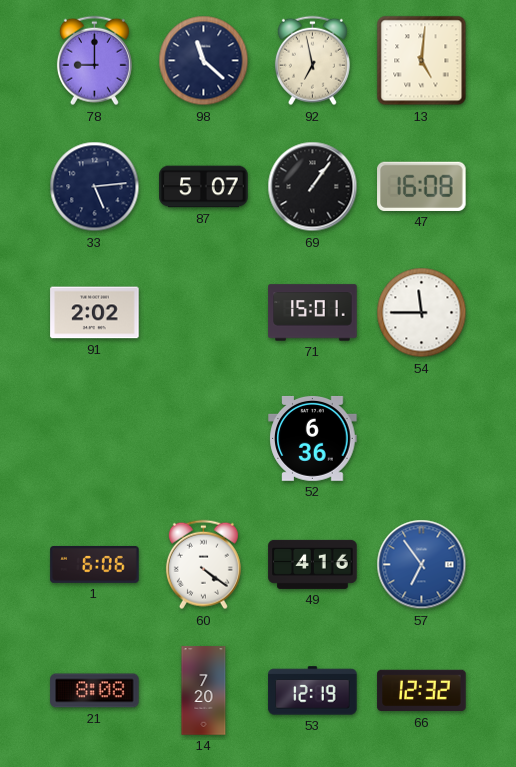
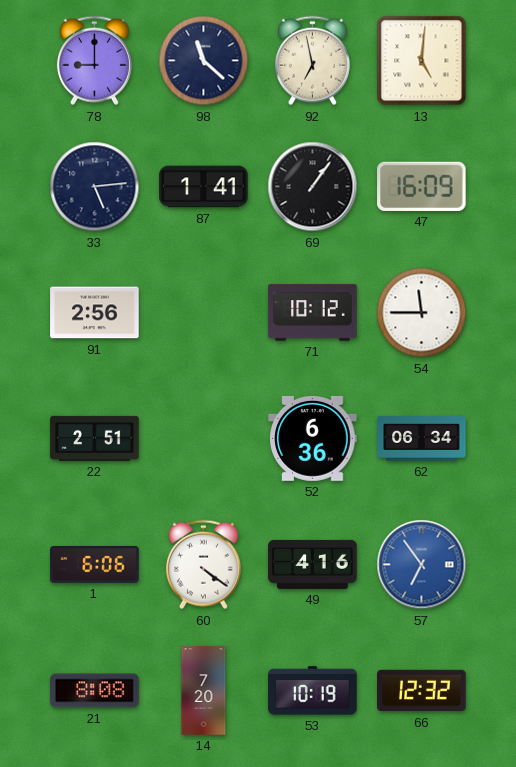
87: 5:07 -> 1:41 (204, 187)
47: 16:08 -> 16:09 (422, 186)
91: 2:02 -> 2:56 (95, 313)
71: 15:01 -> 10:12 (313, 313)
22: none -> 2:51 (95, 438)
62: none -> 06:34 (422, 439)
53: 12:19 -> 10:19 (313, 691)
